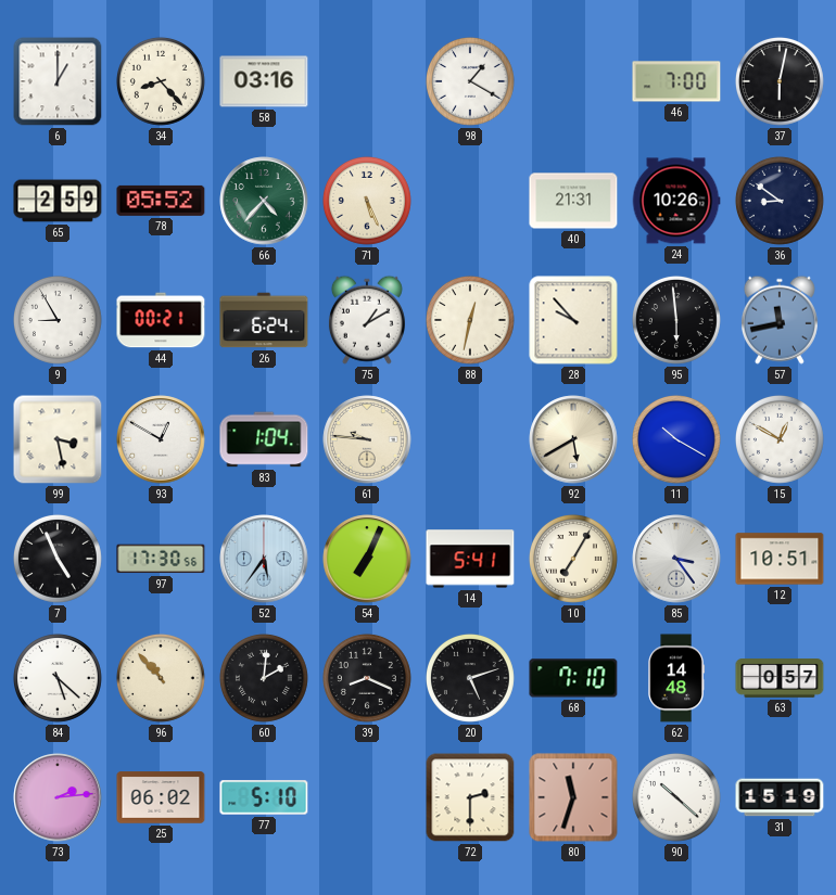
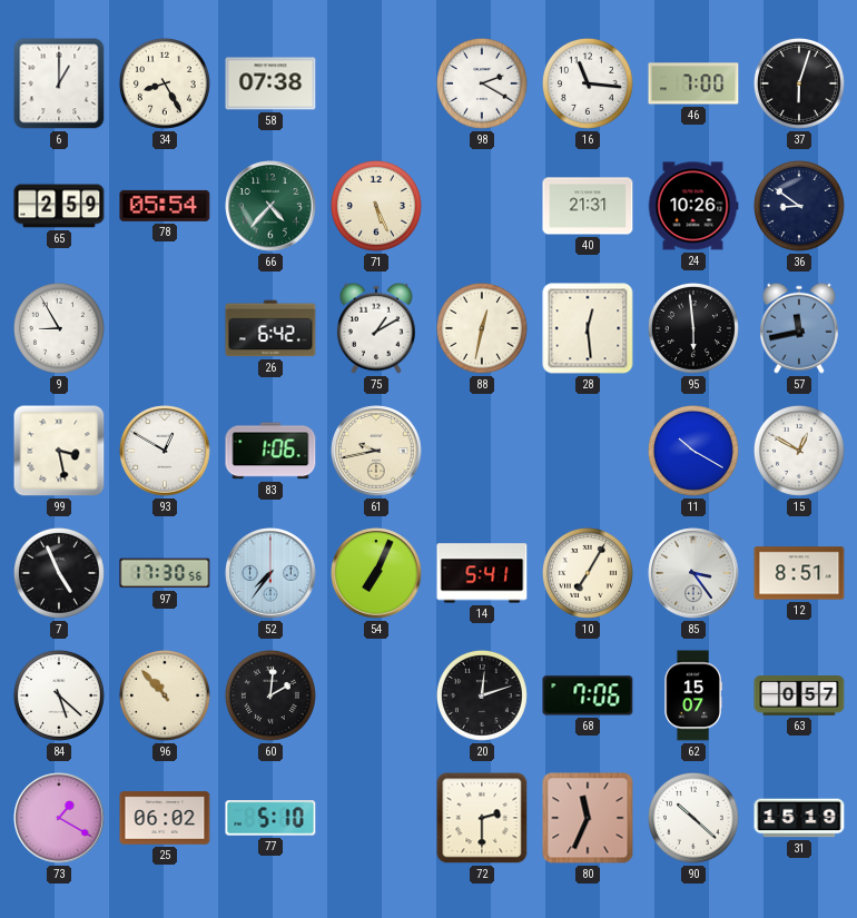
34: 8:23 -> 8:25 (165, 83)
58: 03:16 -> 07:38 (270, 83)
98: 1:20 -> 2:20 (482, 83)
16: none -> 11:16 (588, 83)
37: 6:02 -> 6:03 (799, 83)
78: 05:52 -> 05:54 (165, 206)
44: 00:21 -> none (161, 320)
26: 6:24 -> 6:42 (270, 328)
28: 9:53 -> 12:29 (588, 328)
83: 1:04 -> 1:06 (270, 451)
61: 9:46 -> 9:43 (376, 451)
92: 5:40 -> none (573, 439)
52: 5:36 -> 7:36 (270, 573)
12: 10:51 -> 8:51 (799, 573)
39: 8:19 -> none (367, 678)
20: 5:12 -> 12:12 (482, 695)
68: 7:10 -> 7:06 (588, 695)
62: 14:48 -> 15:07 (693, 695)
73: 2:14 -> 1:20 (59, 818)
80: 11:33 -> 11:34 (588, 818)
